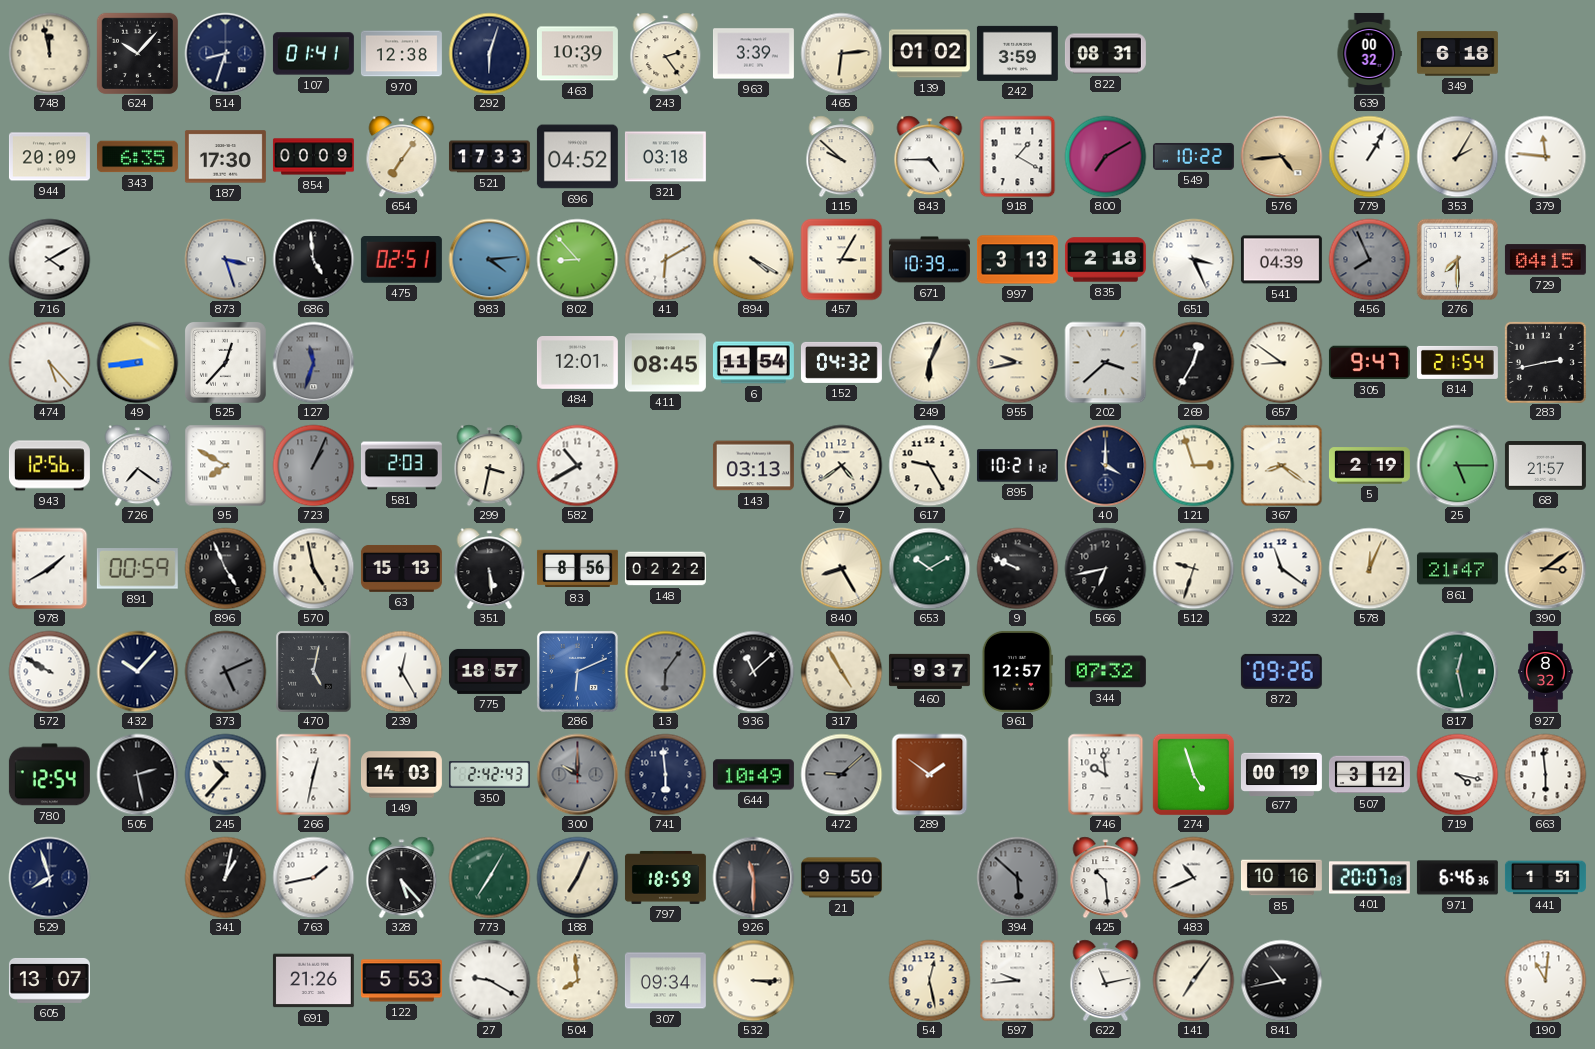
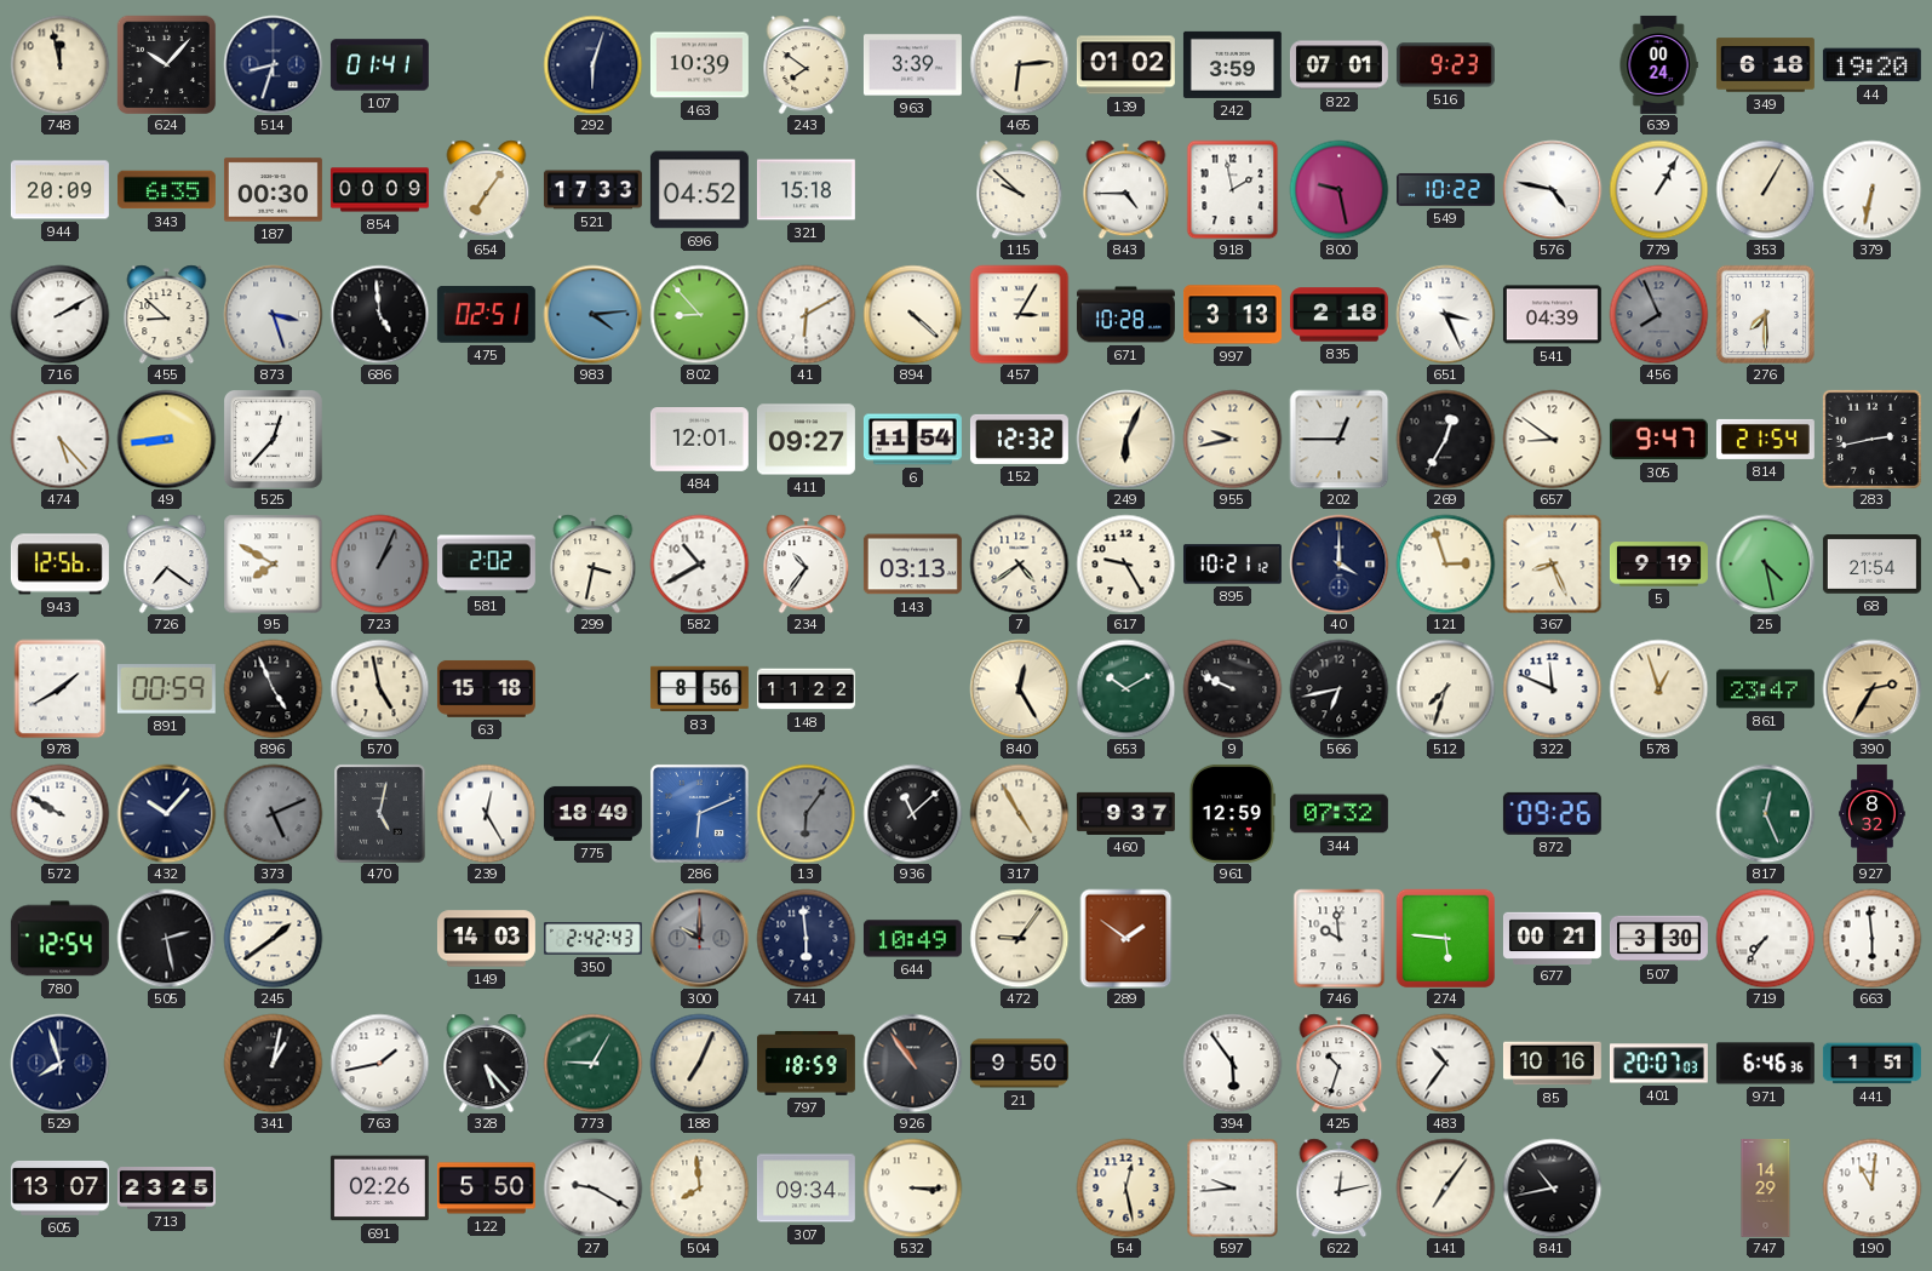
970: 12:38 -> none (401, 54)
243: 2:24 -> 7:51 (807, 64)
822: 08:31 -> 07:01 (1338, 65)
516: none -> 9:23 (1445, 65)
639: 00:32 -> 00:24 (1658, 64)
44: none -> 19:20 (1871, 65)
187: 17:30 -> 00:30 (273, 190)
321: 03:18 -> 15:18 (806, 190)
918: 1:20 -> 1:58 (1233, 189)
800: 7:10 -> 9:28 (1338, 189)
576: 4:44 -> 4:47 (1552, 189)
576 dial: champagne -> white (1552, 189)
353: 2:05 -> 1:05 (1765, 189)
379: 11:46 -> 6:32 (1871, 189)
716: 4:10 -> 2:10 (59, 314)
455: none -> 8:52 (167, 314)
894: 4:20 -> 4:22 (912, 314)
671: 10:39 -> 10:28 (1125, 315)
729: 04:15 -> none (1545, 260)
127: 11:33 -> none (313, 362)
411: 08:45 -> 09:27 (806, 440)
152: 04:32 -> 12:32 (1019, 439)
202: 3:38 -> 12:45 (1338, 439)
581: 2:03 -> 2:02 (486, 565)
234: none -> 10:36 (807, 563)
367: 8:21 -> 8:26 (1552, 563)
5: 2:19 -> 9:19 (1658, 565)
25: 5:15 -> 4:28 (1765, 563)
68: 21:57 -> 21:54 (1871, 565)
63: 15:13 -> 15:18 (486, 688)
351: 5:29 -> none (490, 568)
148: 02:22 -> 11:22 (806, 689)
840: 8:25 -> 12:25 (1019, 688)
512: 9:33 -> 7:33 (1445, 688)
322: 11:21 -> 11:49 (1552, 688)
578: 12:04 -> 12:57 (1658, 688)
861: 21:47 -> 23:47 (1765, 689)
390: 3:09 -> 2:35 (1871, 688)
775: 18:57 -> 18:49 (592, 813)
961: 12:57 -> 12:59 (1232, 813)
817: 12:28 -> 12:26 (1765, 813)
245: 10:37 -> 1:39 (273, 938)
266: 12:32 -> none (314, 774)
472: 9:08 -> 9:06 (1019, 938)
472 dial: grey -> cream (1019, 938)
274: 4:57 -> 5:46 (1445, 938)
677: 00:19 -> 00:21 (1552, 938)
507: 3:12 -> 3:30 (1658, 939)
719: 4:17 -> 7:36 (1765, 938)
773: 7:05 -> 9:05 (592, 1063)
926: 11:30 -> 10:54 (912, 1063)
394: 5:52 -> 5:54 (1232, 1063)
394 dial: grey -> white (1232, 1063)
425: 10:29 -> 10:33 (1340, 1063)
483: 10:41 -> 10:36 (1445, 1063)
713: none -> 23:25 (166, 1189)
691: 21:26 -> 02:26 (379, 1189)
122: 5:53 -> 5:50 (486, 1189)
622: 11:13 -> 12:13 (1340, 1187)
747: none -> 14:29 (1766, 1187)
